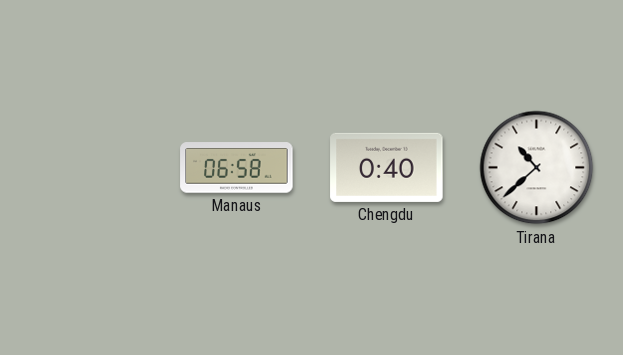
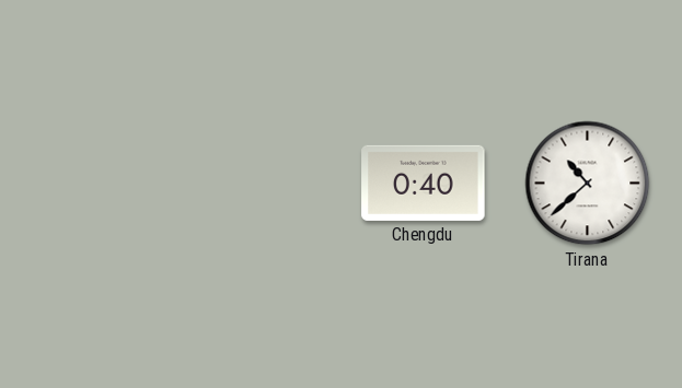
Manaus: 06:58 -> none (237, 168)
